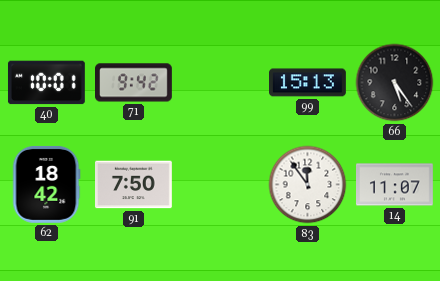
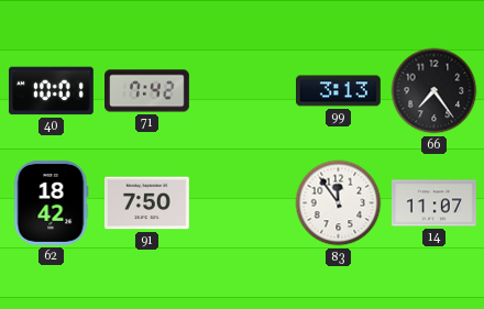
71: 9:42 -> 7:42 (147, 91)
99: 15:13 -> 3:13 (339, 91)
66: 5:24 -> 7:24 (435, 91)
